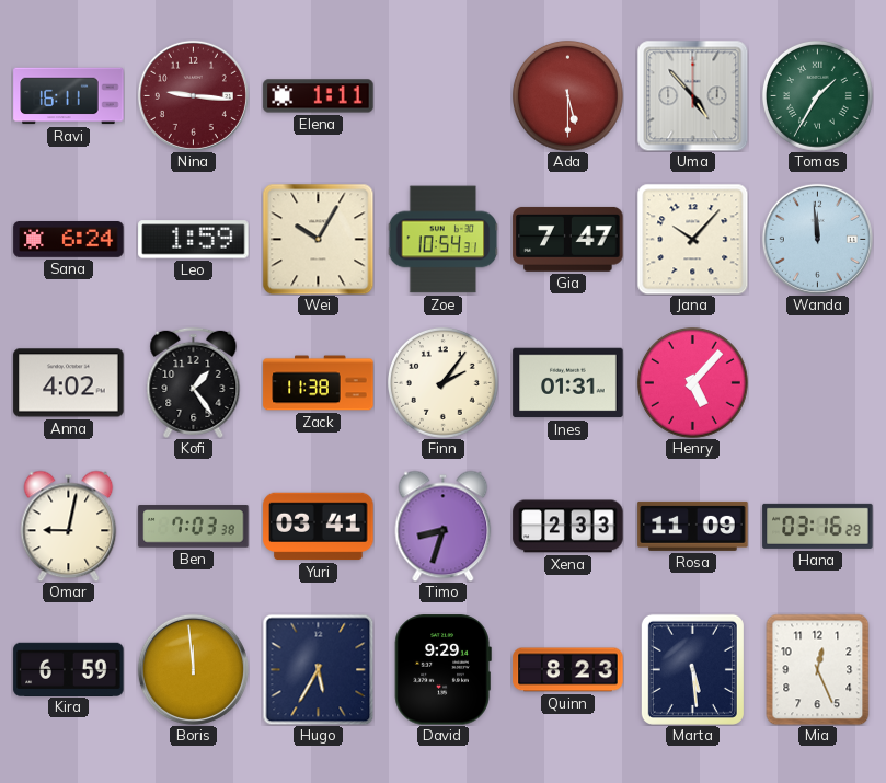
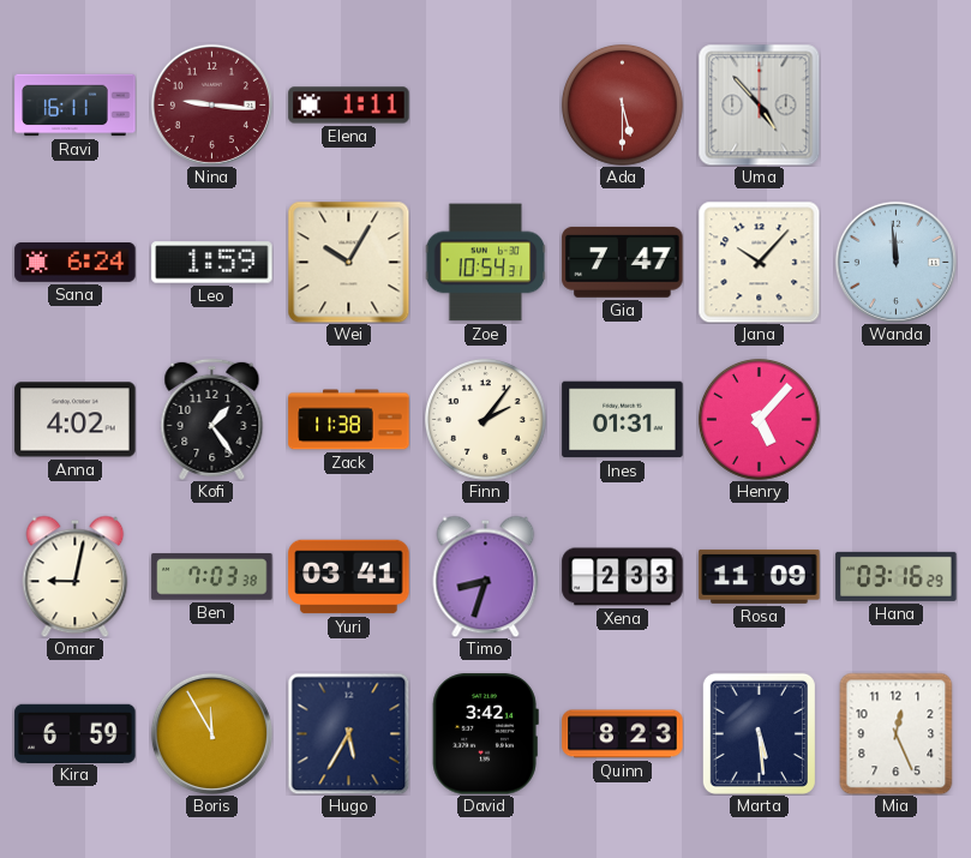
Tomas: 1:35 -> none (817, 95)
Boris: 11:59 -> 11:55 (211, 733)
David: 9:29 -> 3:42 (485, 734)
